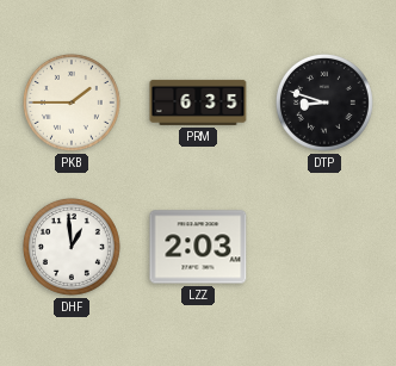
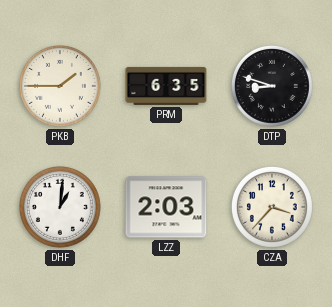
DHF: 12:59 -> 1:01 (60, 207)
CZA: none -> 3:37 (272, 207)
